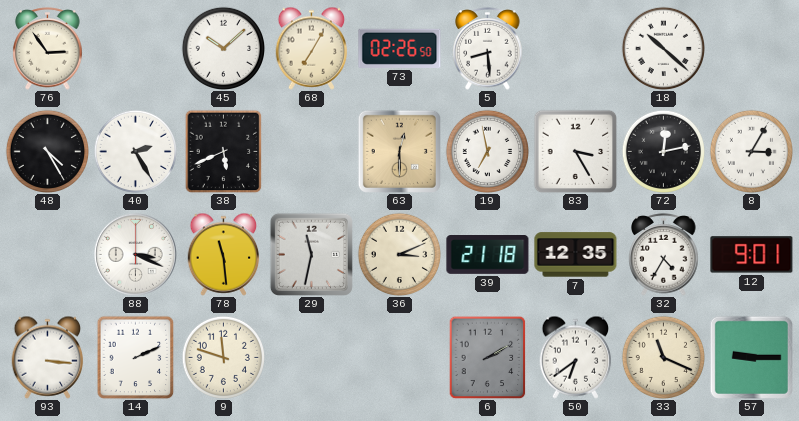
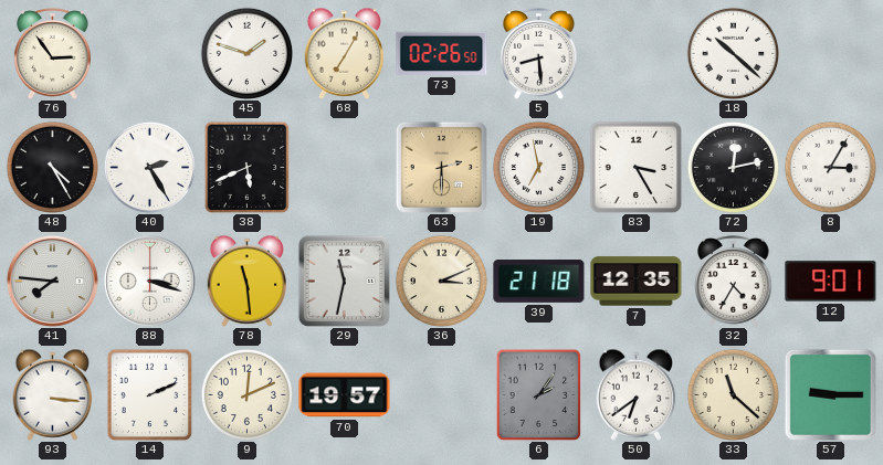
45: 10:08 -> 1:48 (246, 53)
63: 12:30 -> 2:30 (441, 167)
41: none -> 7:46 (52, 281)
88: 3:19 -> 3:18 (149, 281)
9: 11:48 -> 12:11 (246, 394)
70: none -> 19:57 (345, 395)
6: 2:10 -> 2:06 (539, 394)
33: 11:19 -> 11:22 (733, 394)
